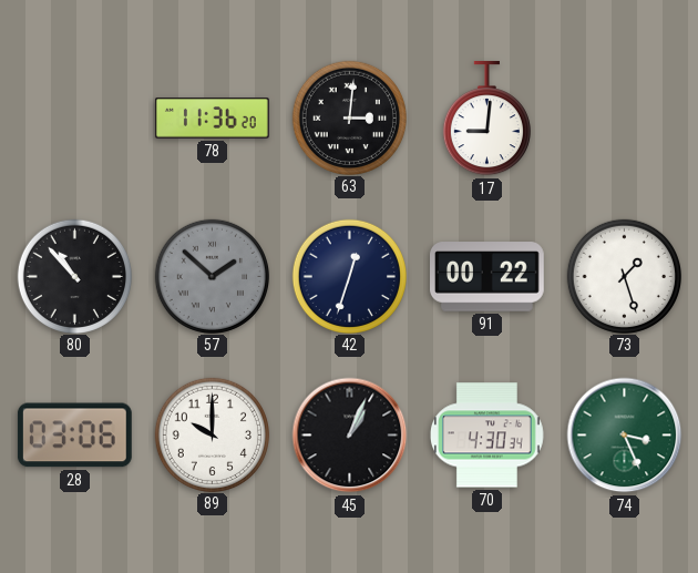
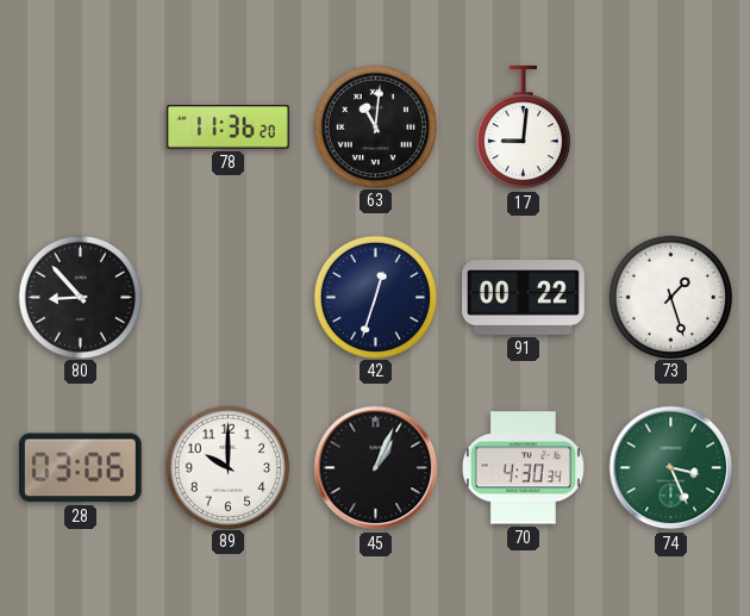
63: 3:01 -> 11:01 (375, 126)
80: 10:53 -> 8:53 (80, 297)
57: 1:52 -> none (212, 276)
